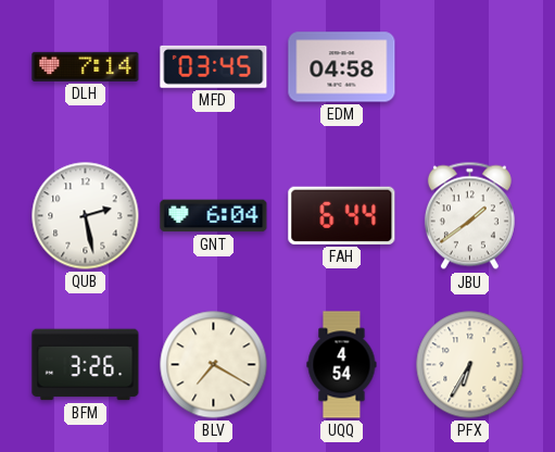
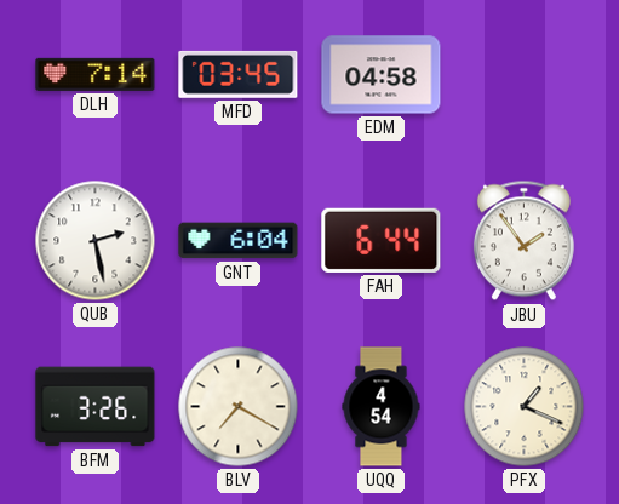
JBU: 1:39 -> 1:54 (523, 241)
PFX: 6:35 -> 1:19 (525, 407)
